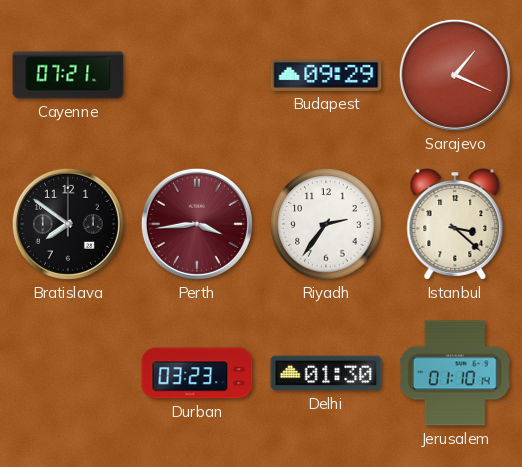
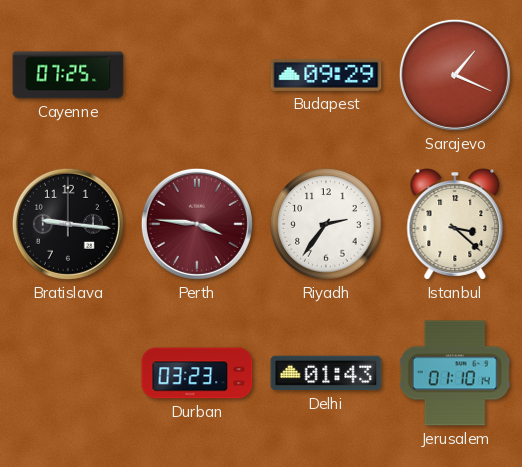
Cayenne: 07:21 -> 07:25 (68, 75)
Bratislava: 7:51 -> 9:16 (68, 224)
Perth: 3:44 -> 3:46 (197, 224)
Delhi: 01:30 -> 01:43 (326, 373)
